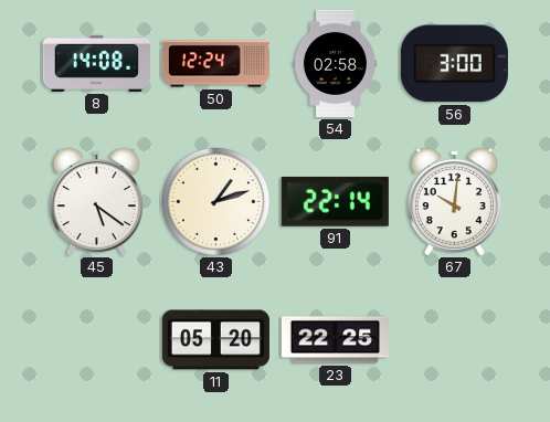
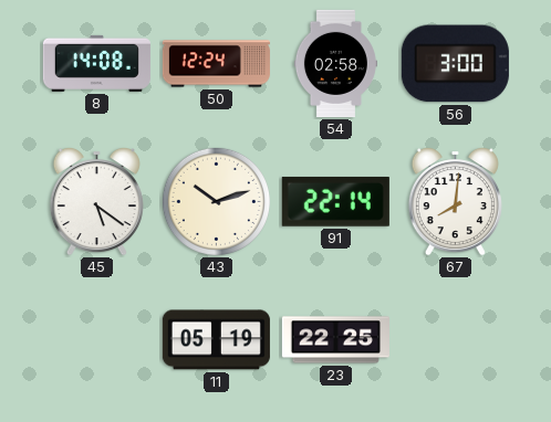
43: 1:12 -> 10:12 (216, 201)
67: 10:01 -> 8:01 (455, 201)
11: 05:20 -> 05:19 (216, 340)
